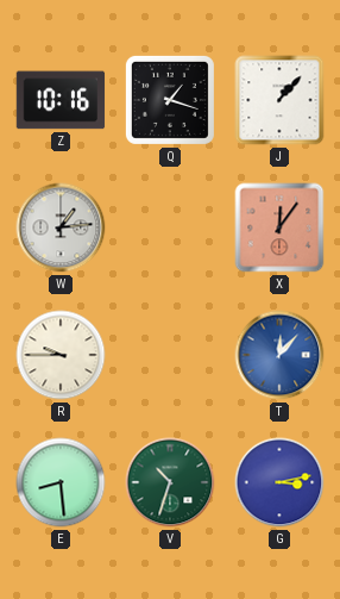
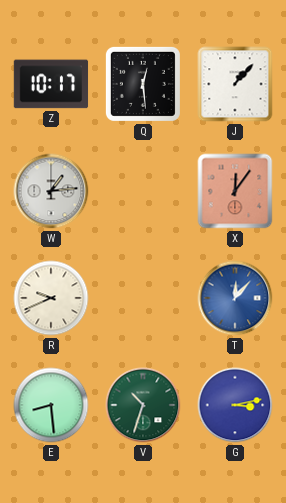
Z: 10:16 -> 10:17 (51, 84)
Q: 1:18 -> 12:29 (143, 84)
R: 9:45 -> 9:41 (51, 298)
